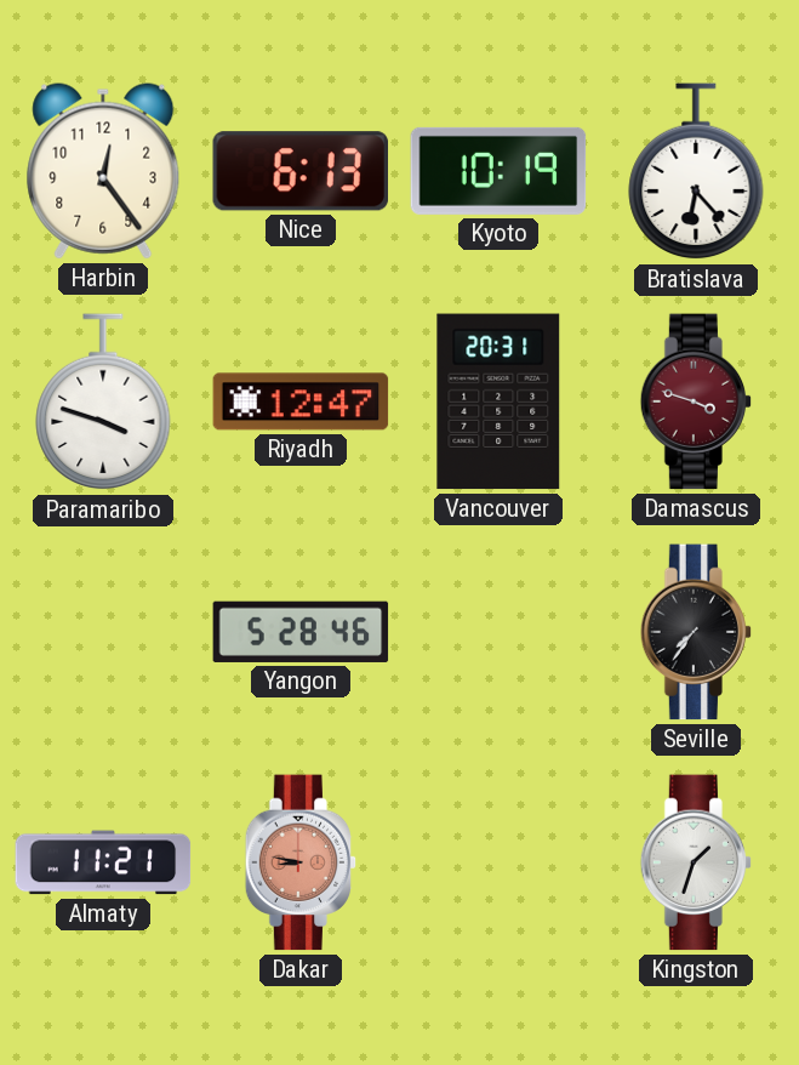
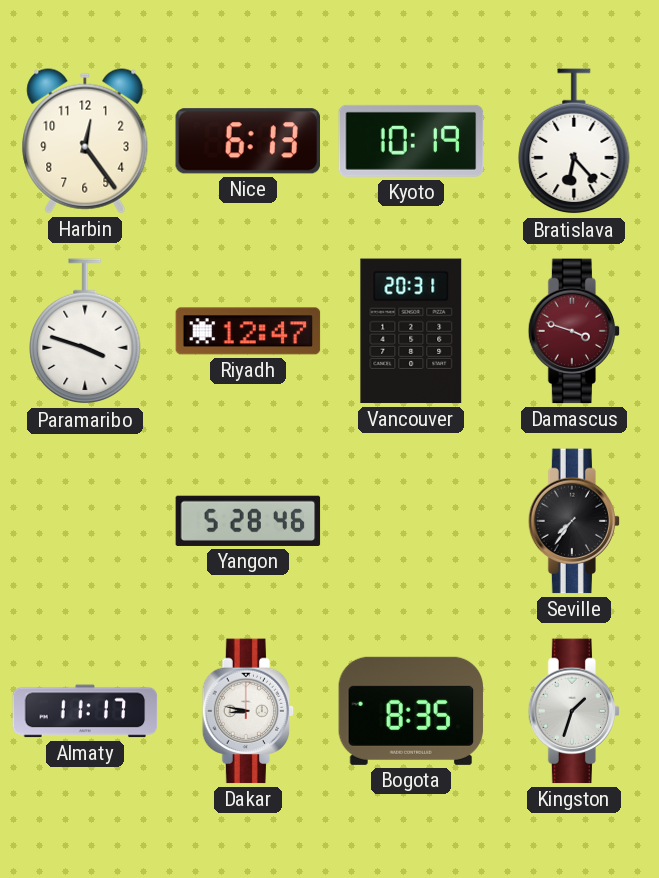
Almaty: 11:21 -> 11:17 (85, 711)
Dakar dial: salmon -> white (248, 711)
Bogota: none -> 8:35 (411, 711)
